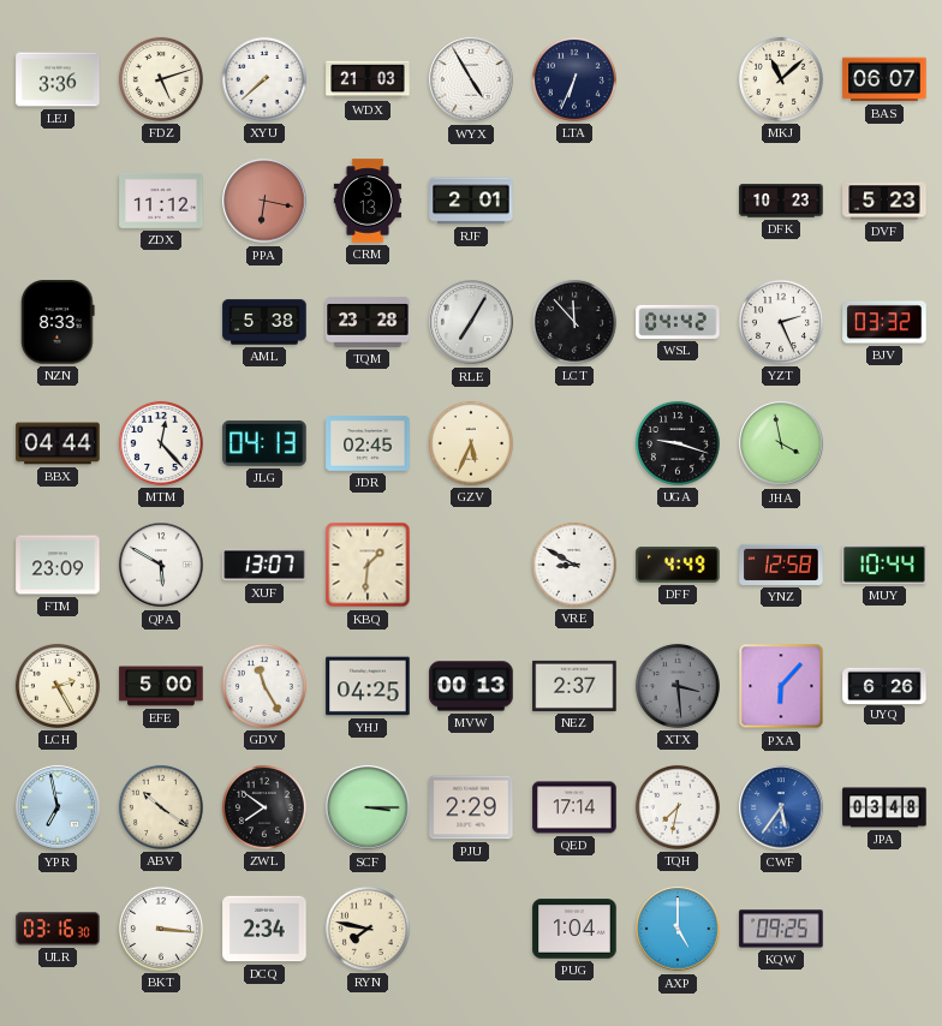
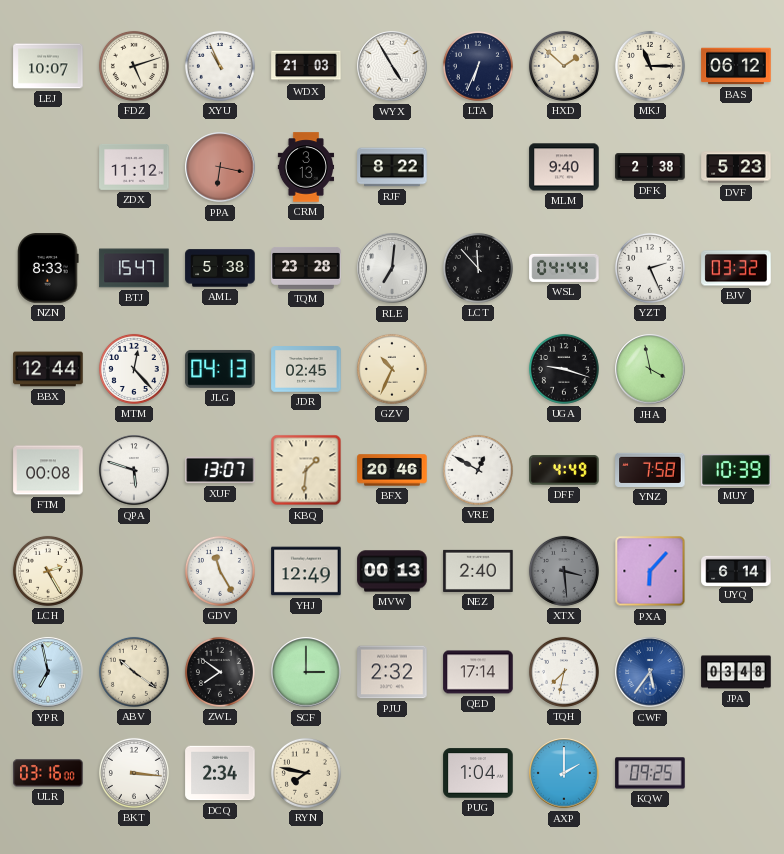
LEJ: 3:36 -> 10:07 (48, 66)
XYU: 7:38 -> 10:56 (220, 66)
HXD: none -> 1:52 (564, 66)
MKJ: 11:08 -> 11:15 (650, 66)
BAS: 06:07 -> 06:12 (736, 66)
RJF: 2:01 -> 8:22 (392, 167)
MLM: none -> 9:40 (564, 167)
DFK: 10:23 -> 2:38 (650, 167)
BTJ: none -> 15:47 (134, 268)
RLE: 7:05 -> 7:01 (392, 268)
WSL: 04:42 -> 04:44 (564, 268)
BBX: 04:44 -> 12:44 (48, 369)
GZV: 5:34 -> 10:34 (392, 369)
FTM: 23:09 -> 00:08 (48, 470)
QPA: 5:50 -> 5:48 (134, 470)
BFX: none -> 20:46 (392, 470)
VRE: 8:50 -> 12:50 (478, 470)
YNZ: 12:58 -> 7:58 (650, 470)
MUY: 10:44 -> 10:39 (736, 470)
EFE: 5:00 -> none (161, 686)
YHJ: 04:25 -> 12:49 (306, 571)
NEZ: 2:37 -> 2:40 (478, 571)
UYQ: 6:26 -> 6:14 (736, 570)
SCF: 3:15 -> 3:00 (306, 672)
PJU: 2:29 -> 2:32 (392, 672)
ULR: 03:16:30 -> 03:16:00 (48, 773)
AXP: 5:00 -> 2:00 (564, 773)
